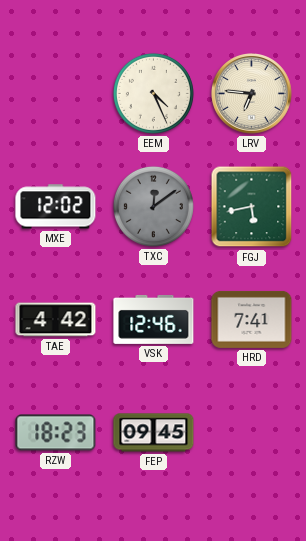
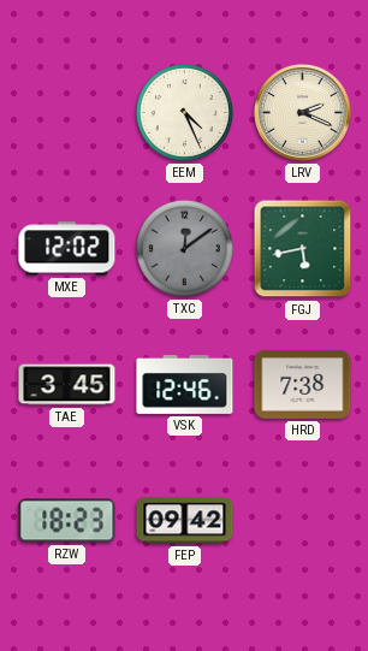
LRV: 6:46 -> 2:19 (303, 113)
TAE: 4:42 -> 3:45 (67, 385)
HRD: 7:41 -> 7:38 (303, 384)
FEP: 09:45 -> 09:42 (185, 521)
